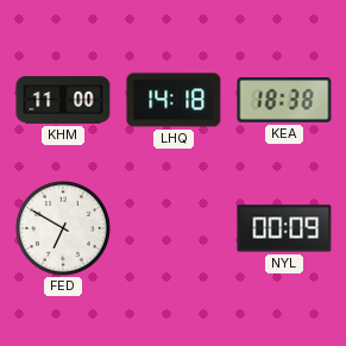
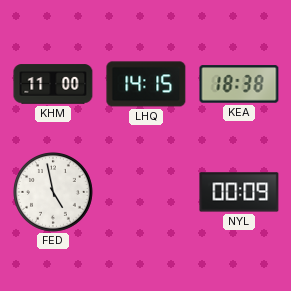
LHQ: 14:18 -> 14:15 (146, 84)
FED: 6:50 -> 4:58 (54, 193)
